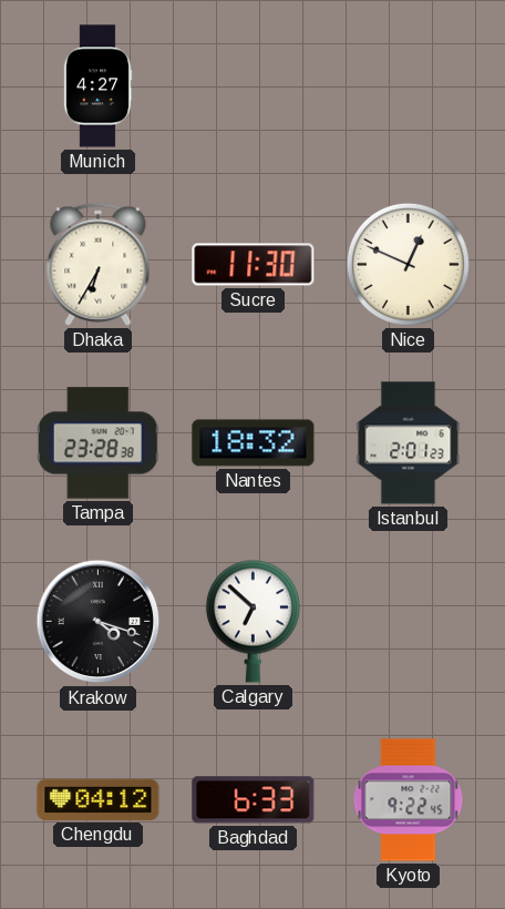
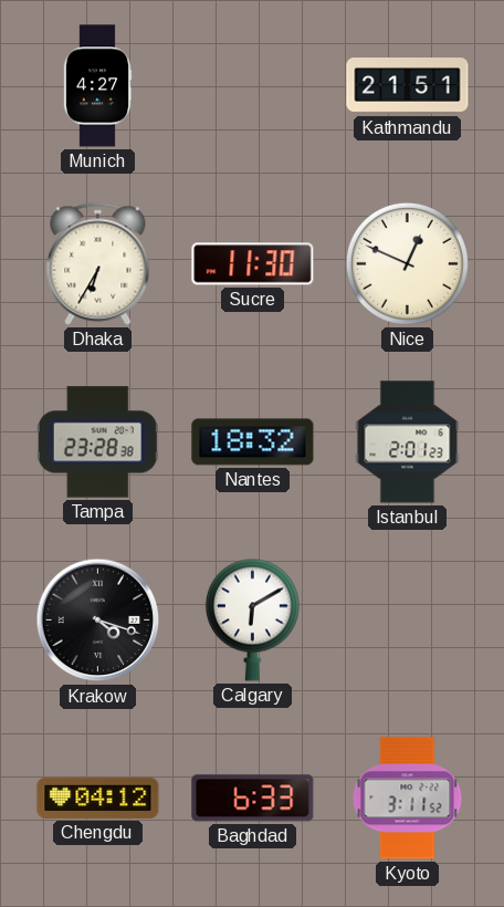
Kathmandu: none -> 21:51 (408, 86)
Calgary: 6:52 -> 6:10 (252, 619)
Kyoto: 9:22 -> 3:11 (408, 799)
